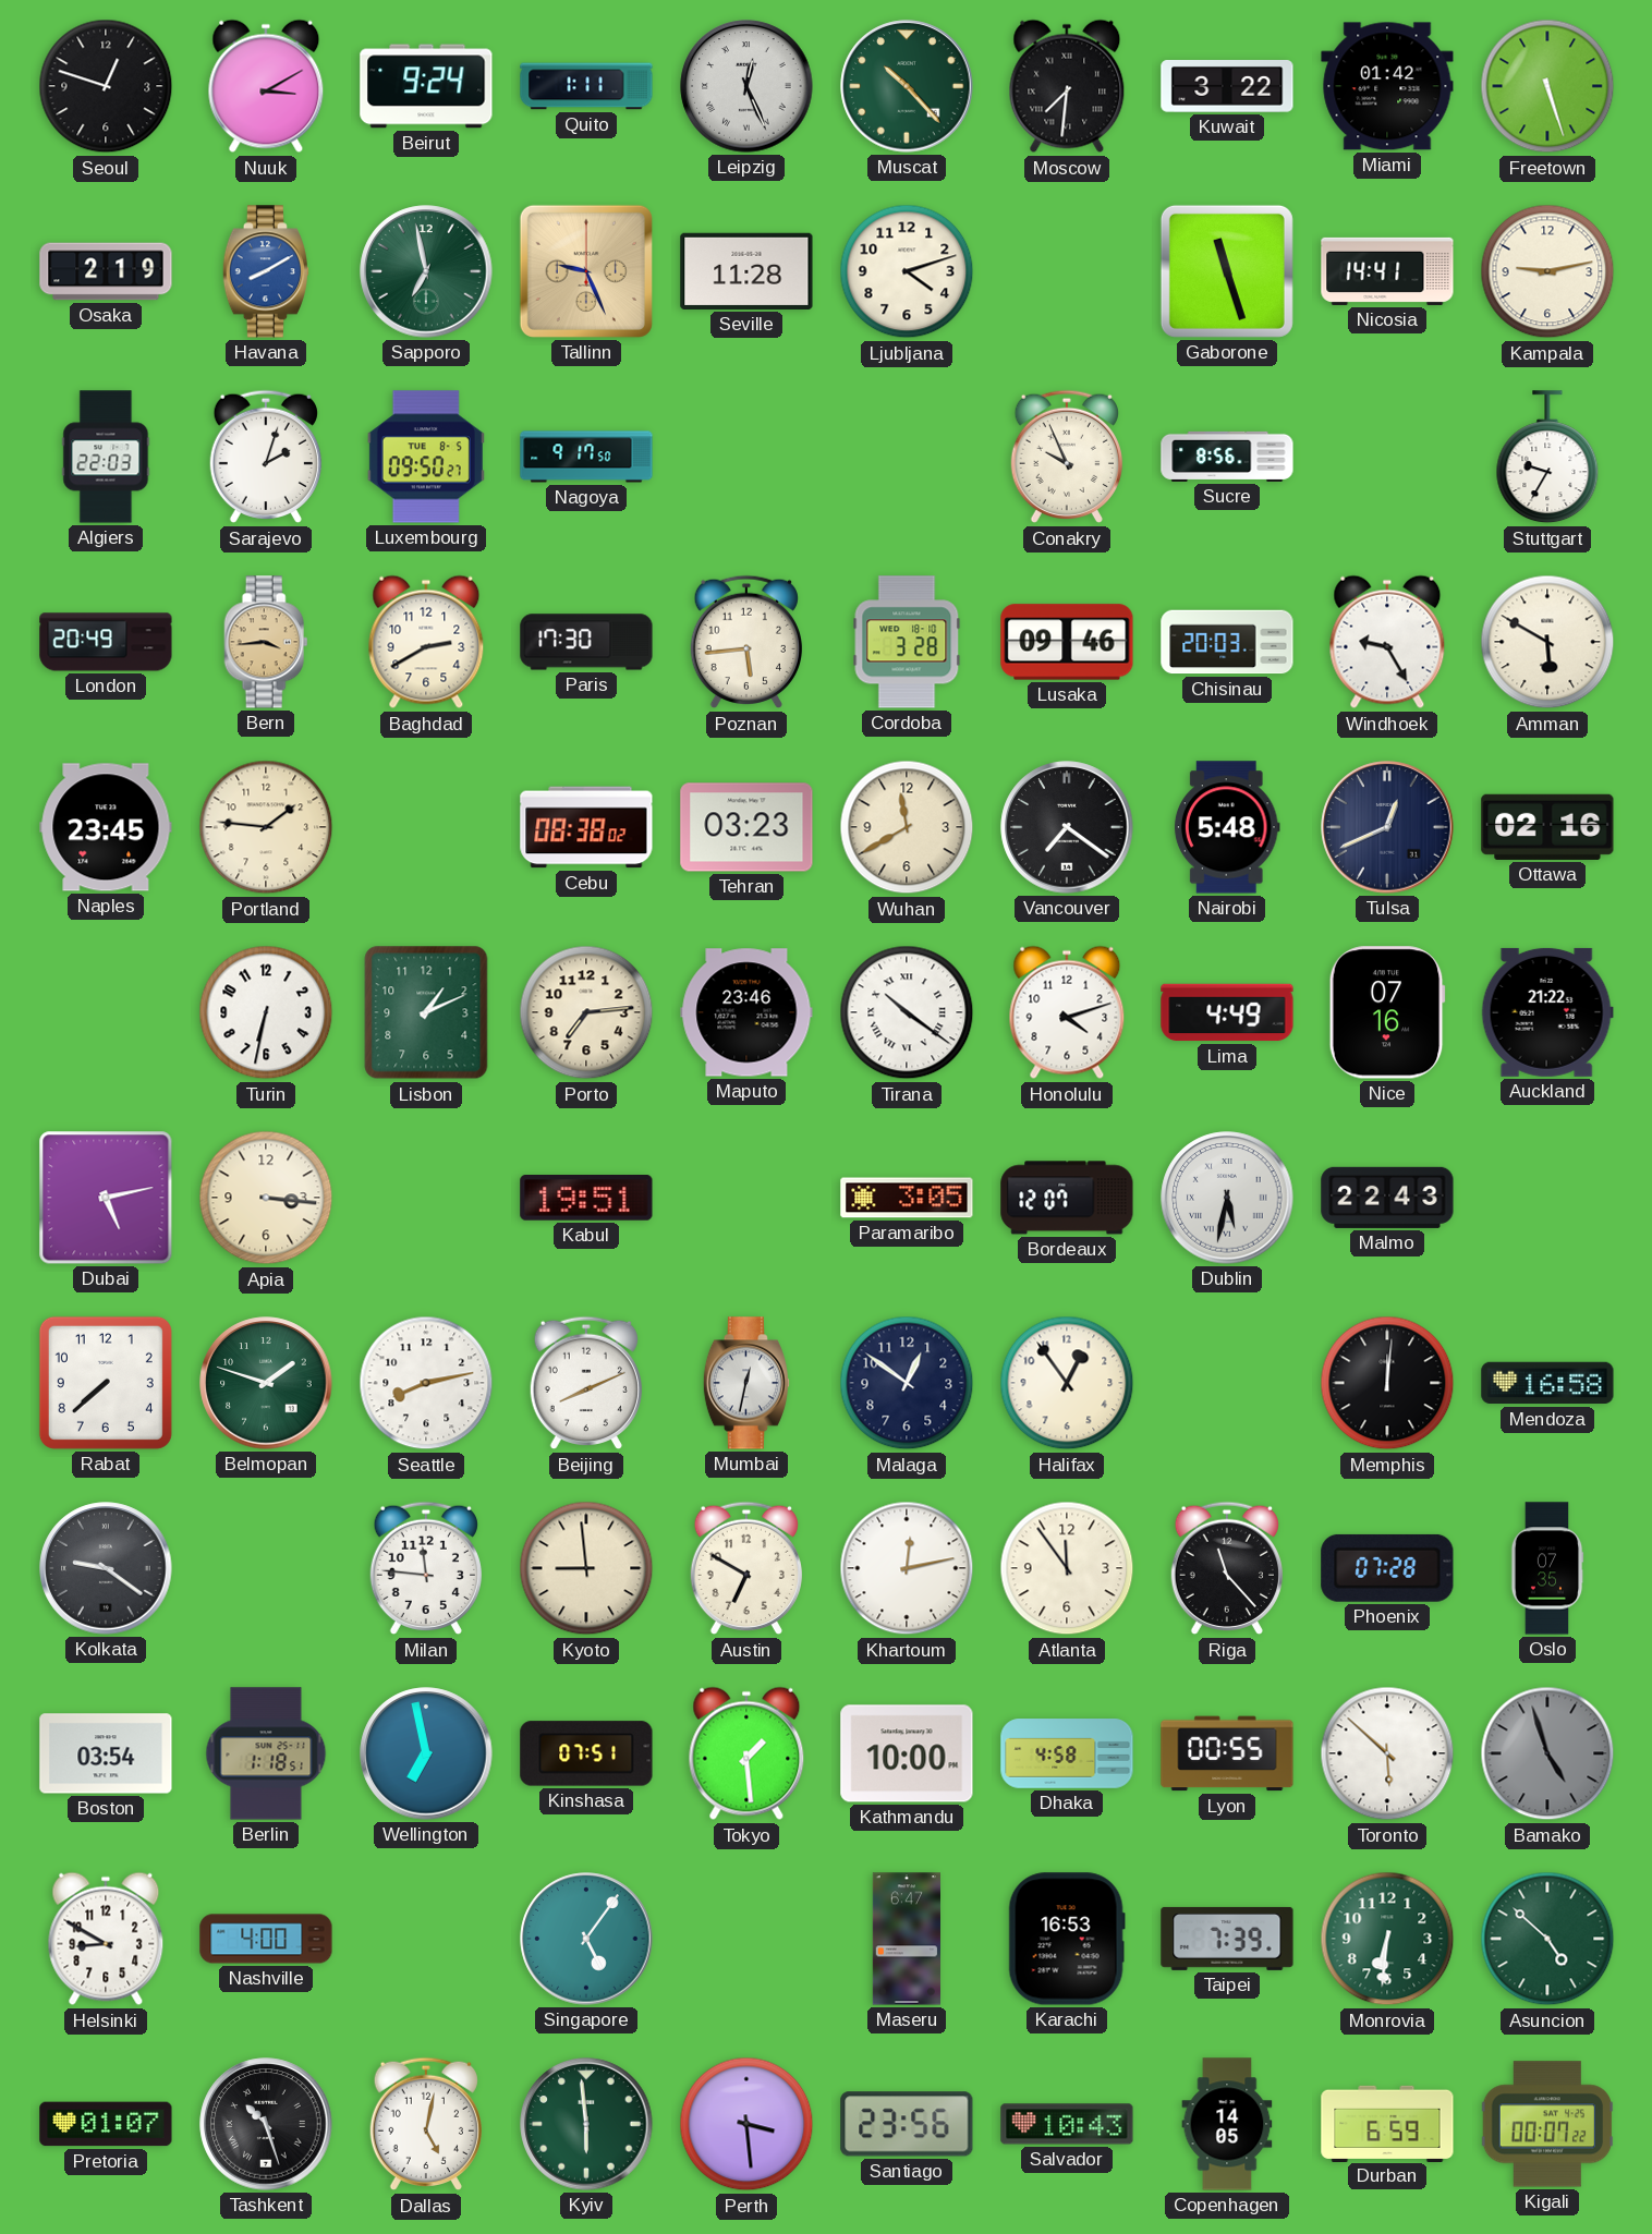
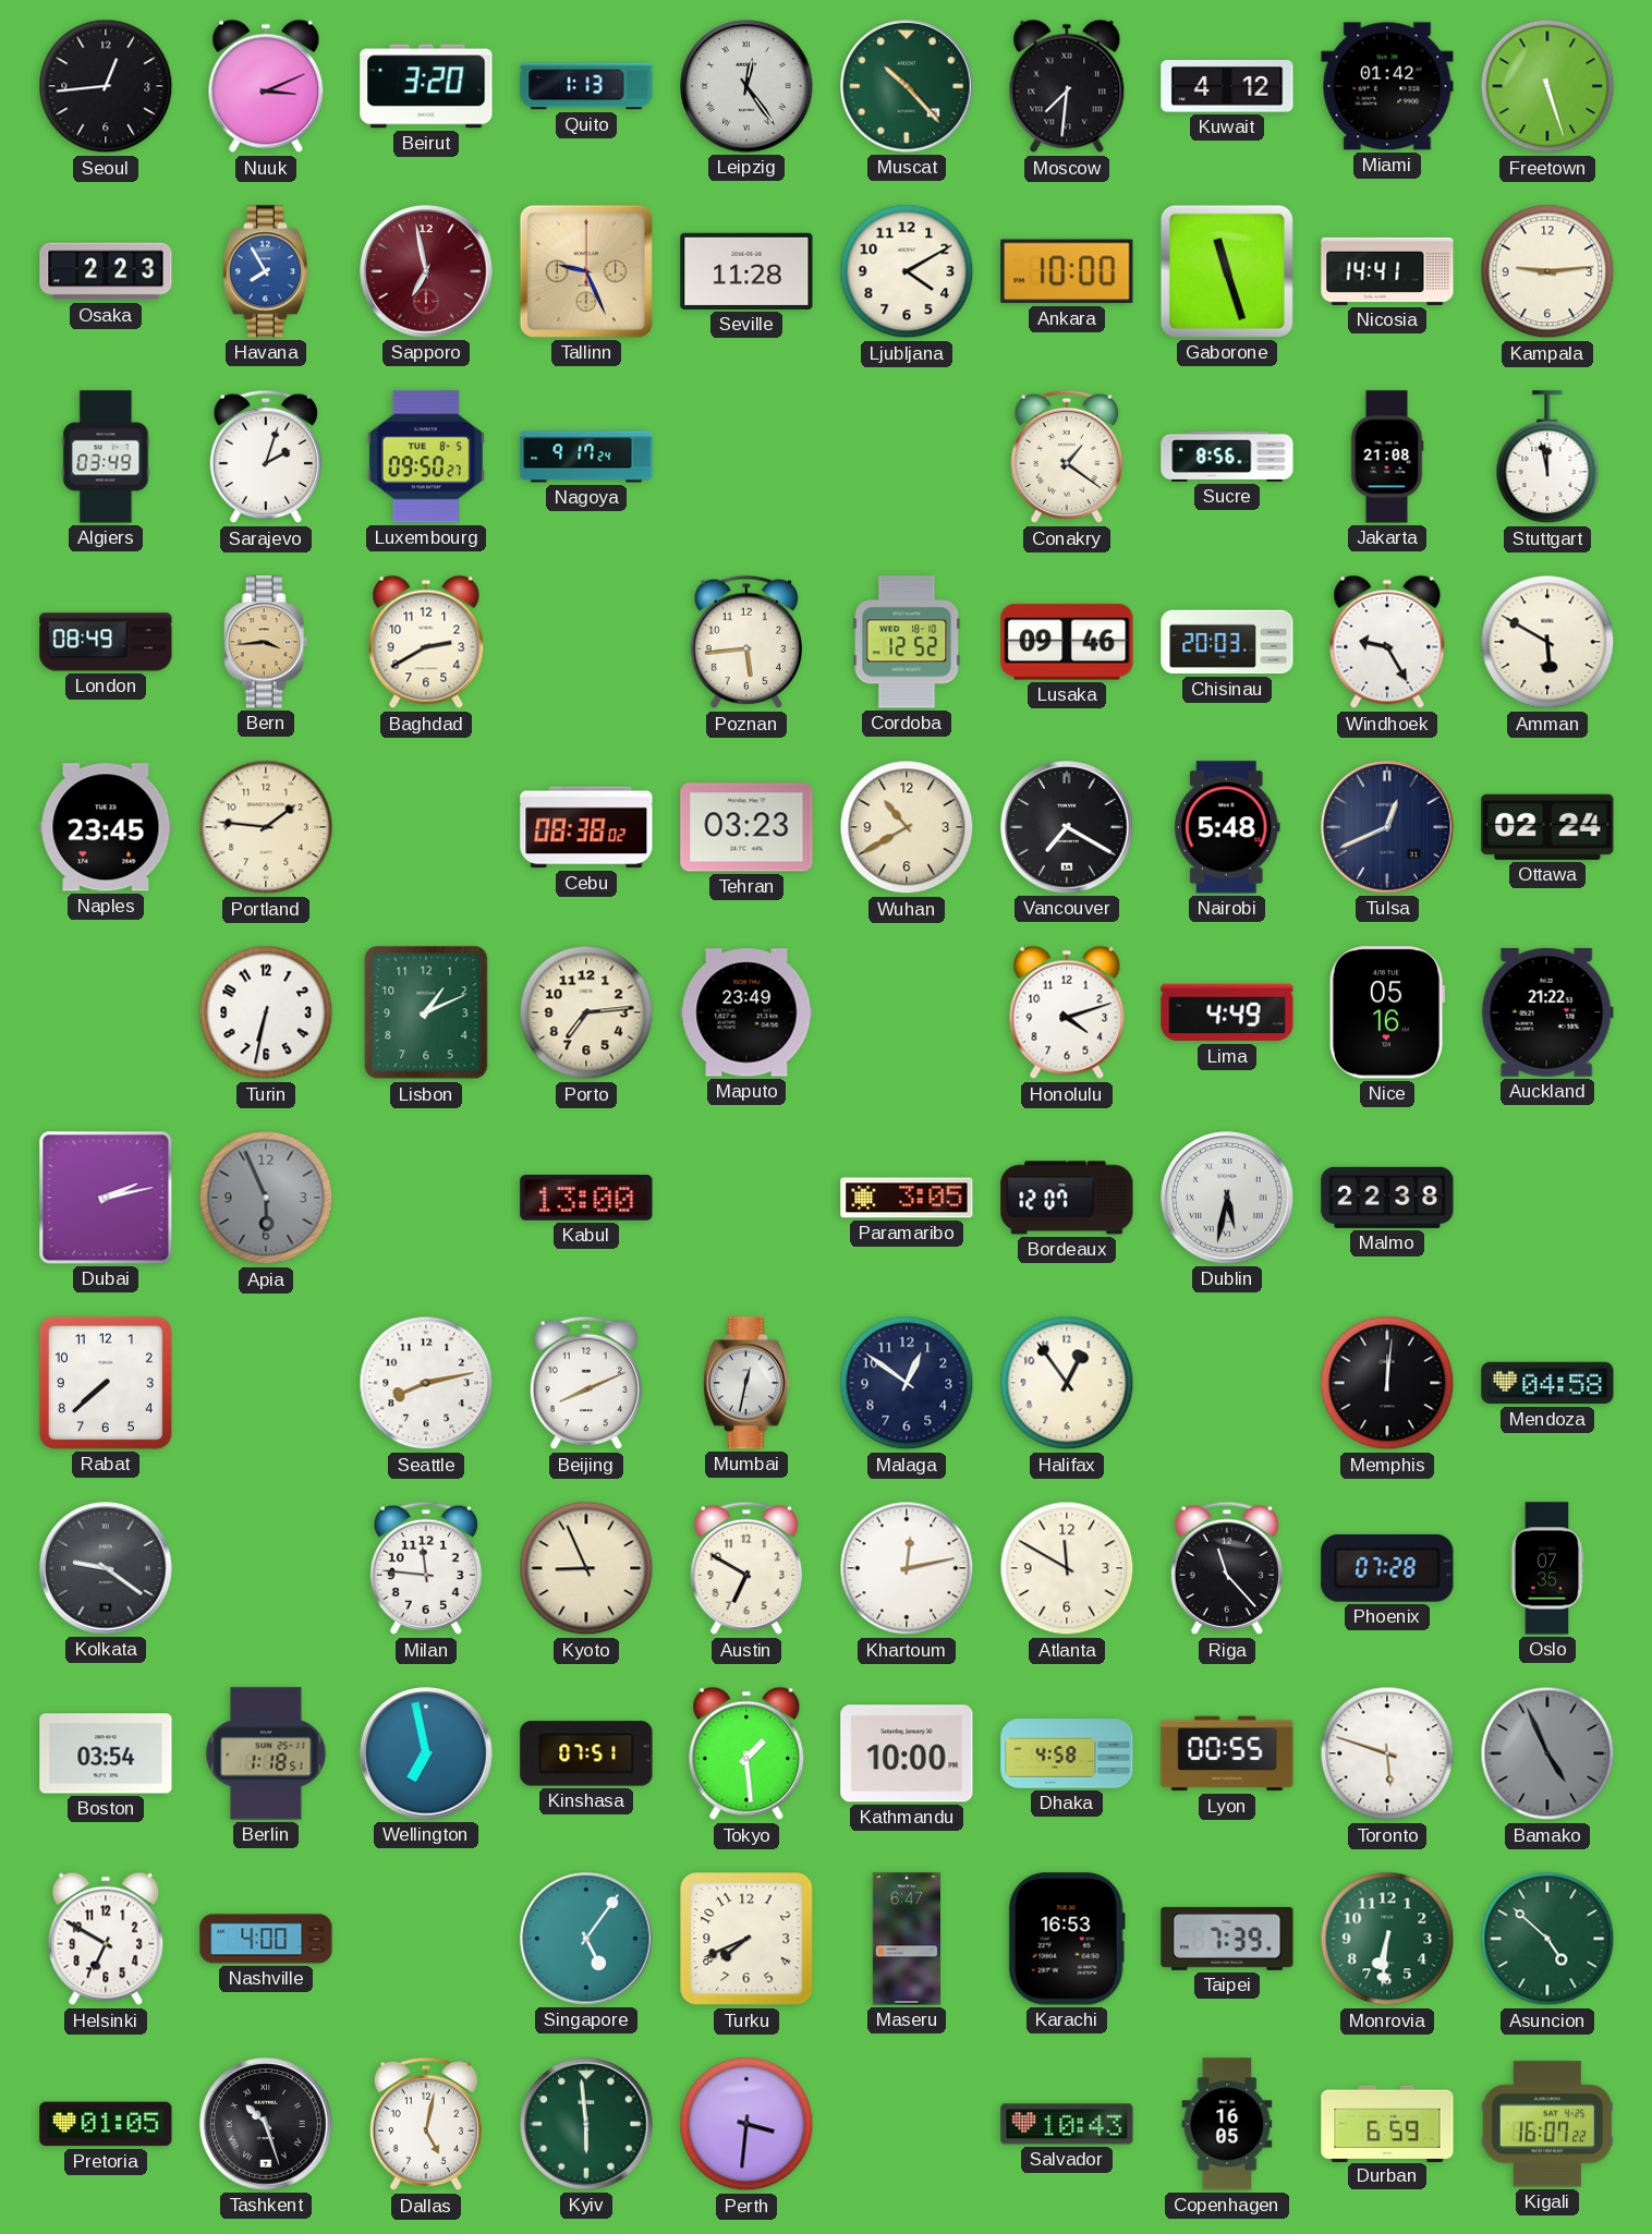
Seoul: 12:48 -> 12:44 (106, 86)
Nuuk: 3:10 -> 3:11 (266, 86)
Beirut: 9:24 -> 3:20 (426, 86)
Quito: 1:11 -> 1:13 (586, 86)
Leipzig: 12:26 -> 12:24 (746, 86)
Kuwait: 3:22 -> 4:12 (1227, 87)
Osaka: 2:19 -> 2:23 (106, 271)
Havana: 8:10 -> 7:55 (265, 271)
Sapporo dial: green -> burgundy (426, 271)
Ljubljana: 4:12 -> 4:10 (907, 271)
Ankara: none -> 10:00 (1067, 271)
Kampala: 9:13 -> 9:14 (1547, 271)
Algiers: 22:03 -> 03:49 (106, 457)
Nagoya: 9:17:50 -> 9:17:24 (586, 457)
Conakry: 9:56 -> 1:21 (1066, 457)
Jakarta: none -> 21:08 (1387, 457)
Stuttgart: 9:35 -> 11:58 (1547, 458)
London: 20:49 -> 08:49 (106, 642)
Paris: 17:30 -> none (586, 642)
Cordoba: 3:28 -> 12:52 (907, 642)
Wuhan: 11:40 -> 10:40 (907, 827)
Vancouver: 7:21 -> 7:20 (1067, 827)
Ottawa: 02:16 -> 02:24 (1547, 827)
Maputo: 23:46 -> 23:49 (746, 1012)
Tirana: 10:21 -> none (907, 1012)
Nice: 07:16 -> 05:16 (1387, 1012)
Dubai: 5:13 -> 2:13 (106, 1198)
Apia: 3:16 -> 5:56 (266, 1198)
Apia dial: cream -> grey (266, 1198)
Kabul: 19:51 -> 13:00 (586, 1198)
Malmo: 22:43 -> 22:38 (1387, 1198)
Belmopan: 1:48 -> none (266, 1383)
Mendoza: 16:58 -> 04:58 (1547, 1383)
Kyoto: 8:59 -> 8:56 (586, 1568)
Atlanta: 11:54 -> 11:50 (1067, 1568)
Toronto: 5:52 -> 5:48 (1387, 1753)
Bamako: 4:57 -> 4:56 (1547, 1753)
Helsinki: 8:50 -> 6:50 (106, 1939)
Turku: none -> 7:41 (746, 1939)
Pretoria: 01:07 -> 01:05 (106, 2124)
Perth: 3:29 -> 3:31 (746, 2124)
Santiago: 23:56 -> none (907, 2124)
Copenhagen: 14:05 -> 16:05 (1227, 2124)
Kigali: 00:07 -> 16:07 (1547, 2124)
